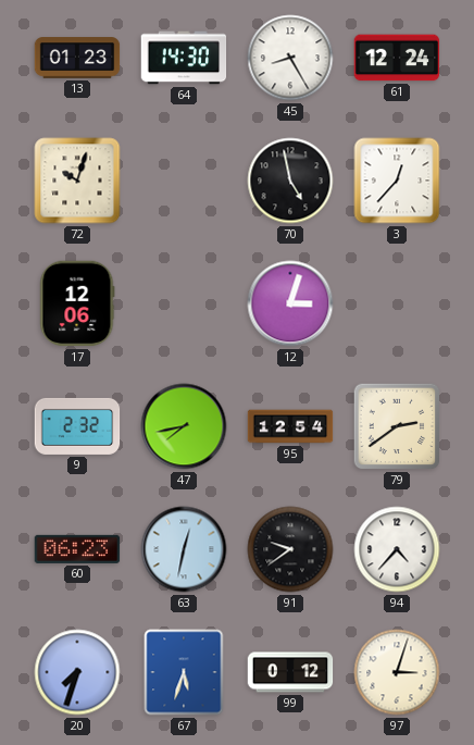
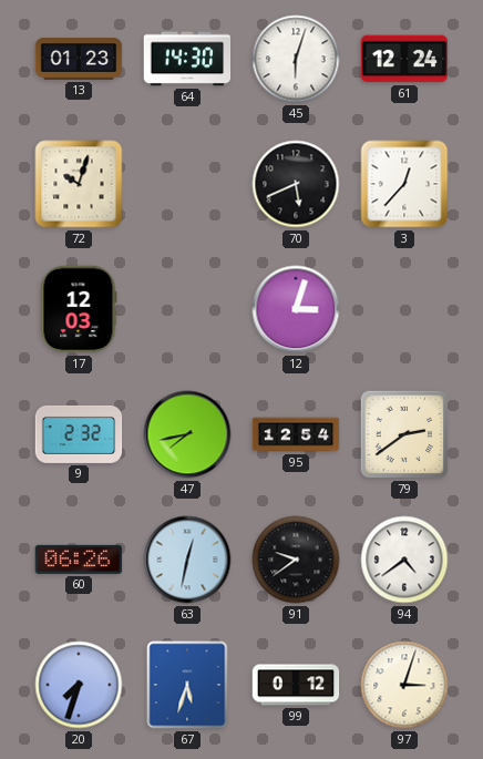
45: 8:25 -> 6:03 (296, 59)
70: 4:58 -> 5:41 (296, 184)
17: 12:06 -> 12:03 (79, 309)
60: 06:23 -> 06:26 (79, 560)
94: 4:37 -> 4:39 (404, 560)
